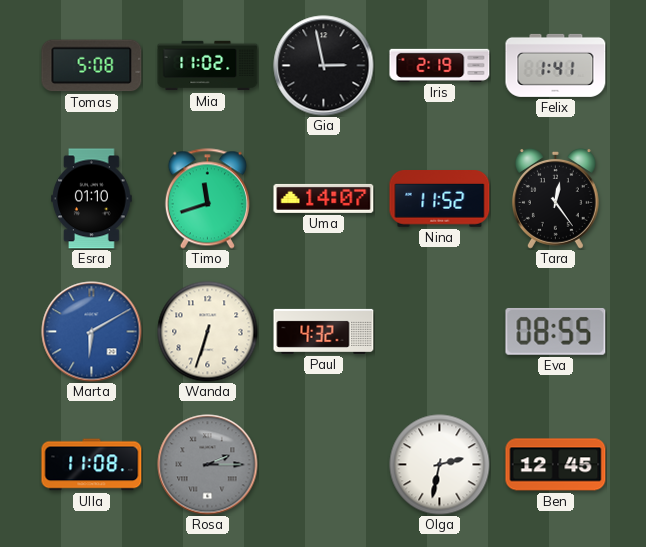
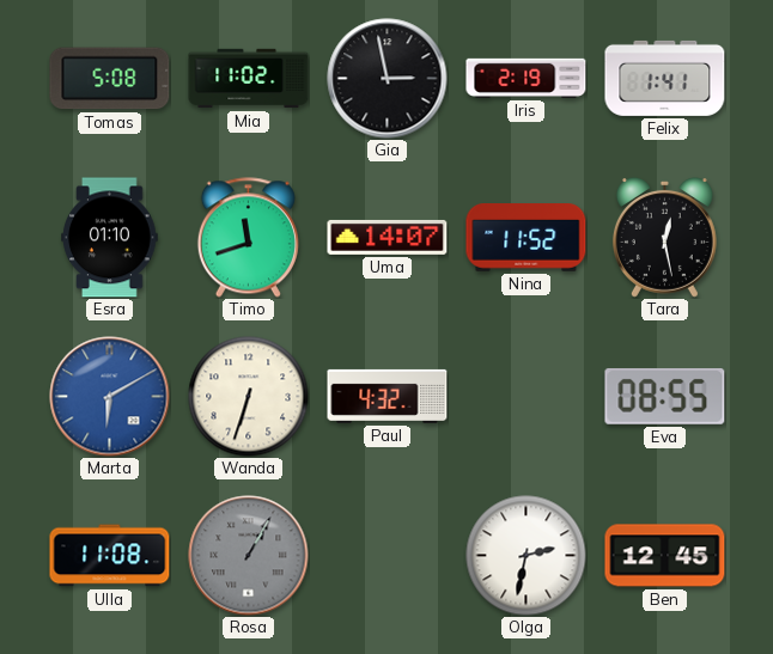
Tara: 12:24 -> 12:28 (664, 238)
Rosa: 2:15 -> 1:05 (249, 556)
